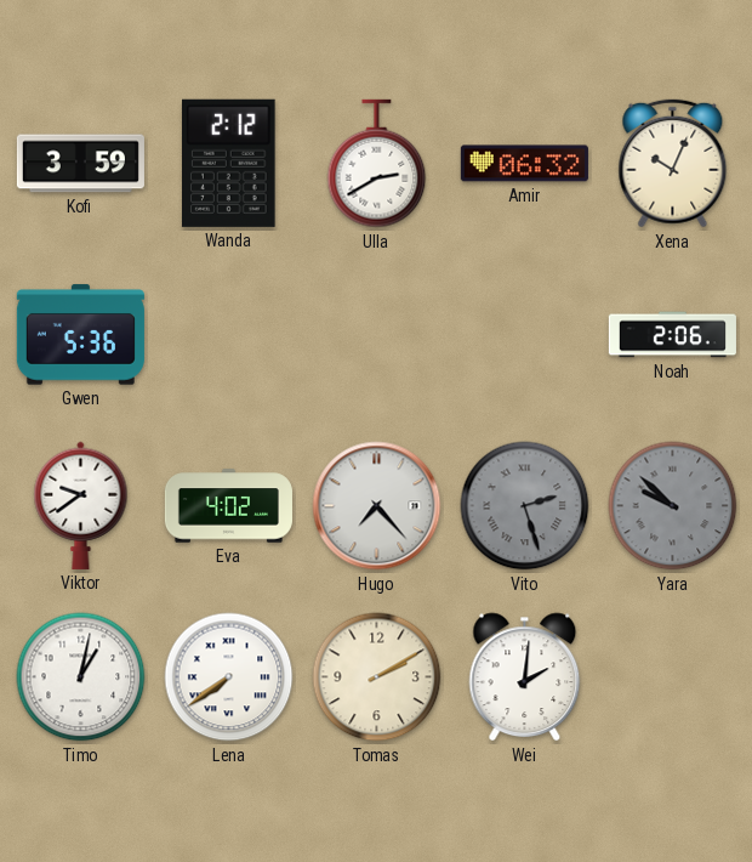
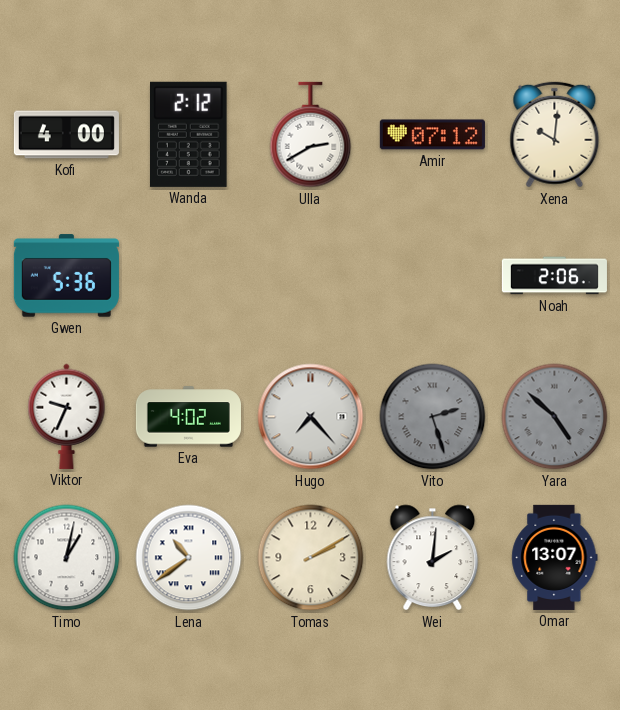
Kofi: 3:59 -> 4:00 (66, 135)
Amir: 06:32 -> 07:12 (432, 135)
Xena: 10:04 -> 10:01 (555, 135)
Viktor: 9:39 -> 9:34 (67, 416)
Yara: 9:52 -> 4:52 (555, 417)
Lena: 7:39 -> 10:39 (189, 558)
Omar: none -> 13:07 (555, 557)
